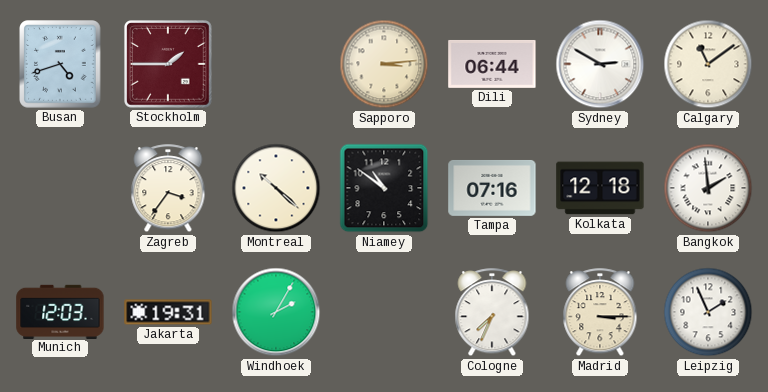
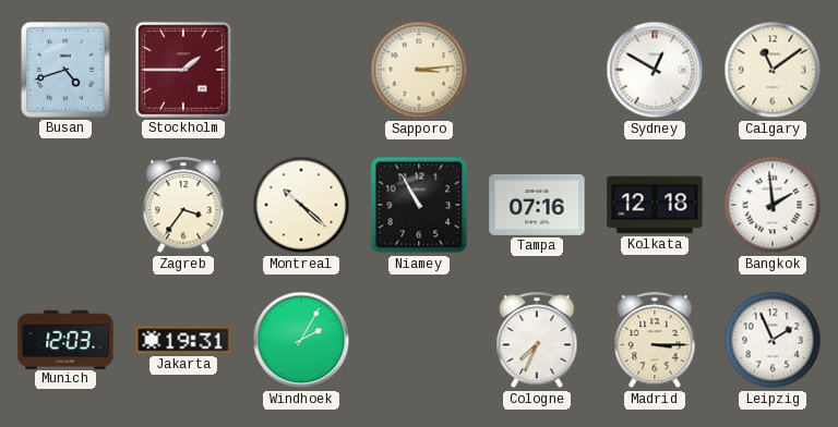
Dili: 06:44 -> none (492, 64)
Sydney: 2:50 -> 12:50 (655, 70)
Niamey: 10:51 -> 10:55 (419, 205)
